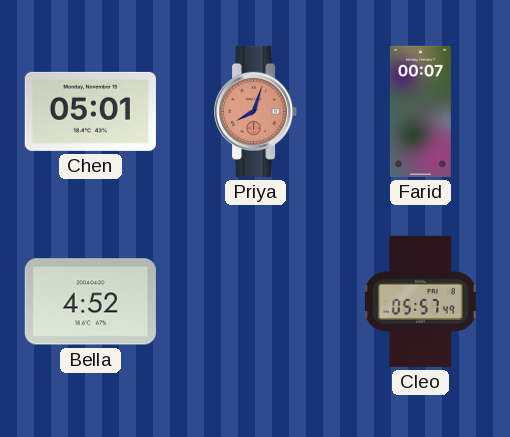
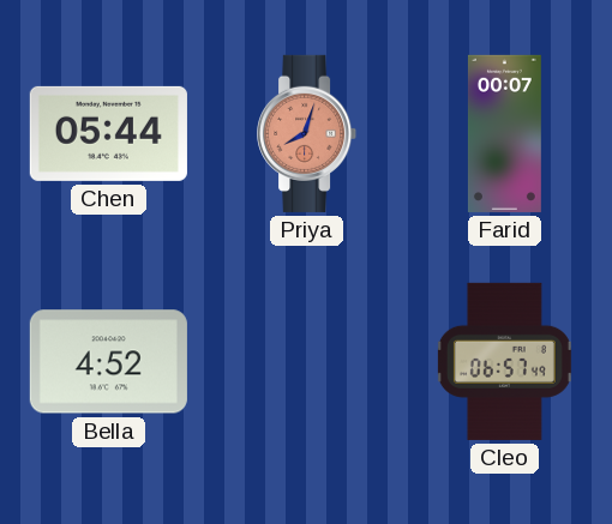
Chen: 05:01 -> 05:44 (108, 133)
Cleo: 05:57 -> 06:57 (504, 361)
